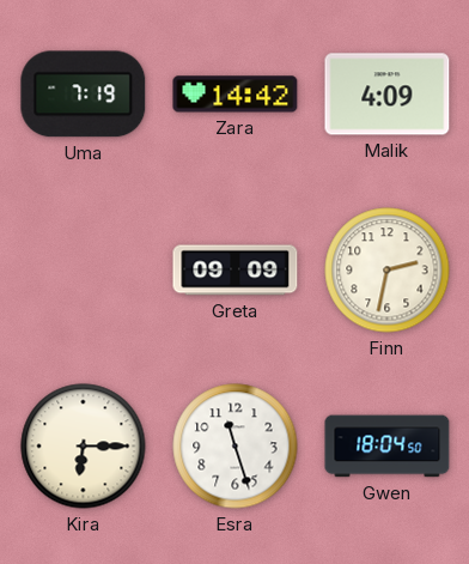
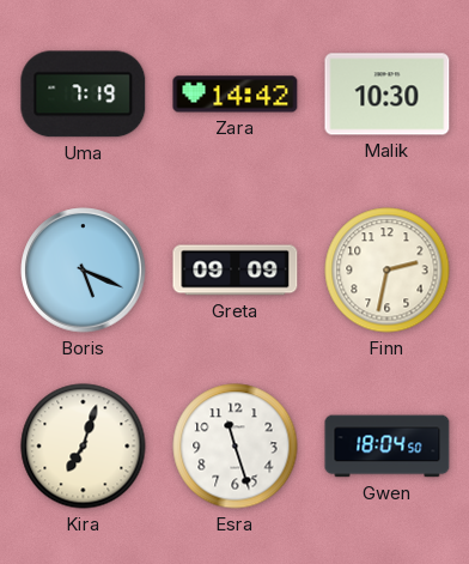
Malik: 4:09 -> 10:30 (388, 95)
Boris: none -> 5:19 (84, 271)
Kira: 6:15 -> 7:03 (84, 447)
